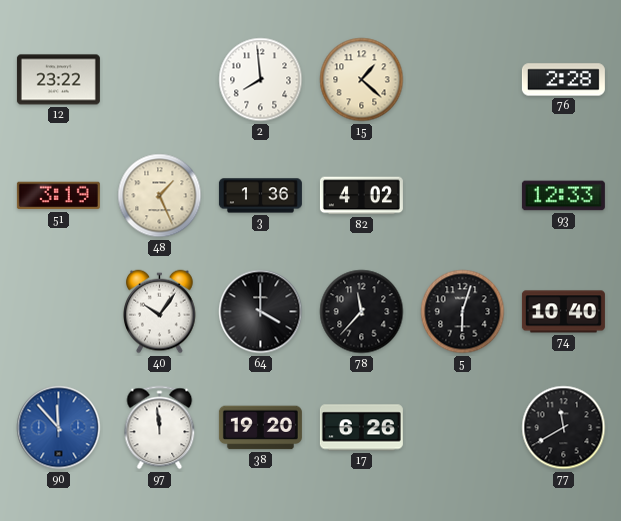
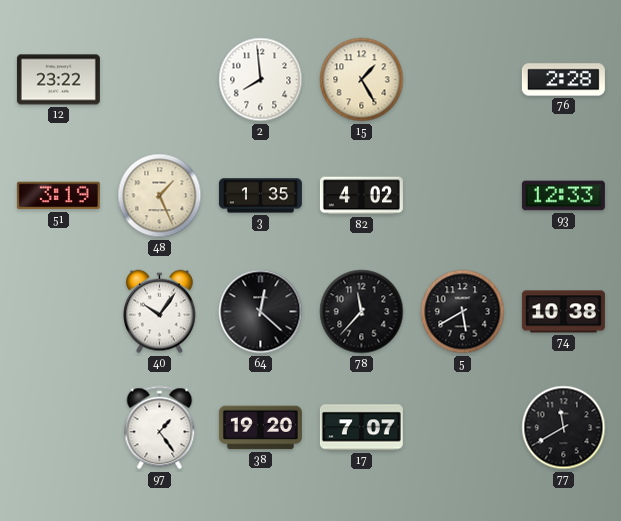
15: 1:22 -> 1:25 (362, 80)
3: 1:36 -> 1:35 (260, 196)
64: 4:00 -> 12:22 (261, 312)
5: 6:03 -> 5:40 (463, 312)
74: 10:40 -> 10:38 (563, 312)
90: 11:53 -> none (59, 428)
97: 11:59 -> 1:24 (160, 428)
17: 6:26 -> 7:07 (361, 428)
